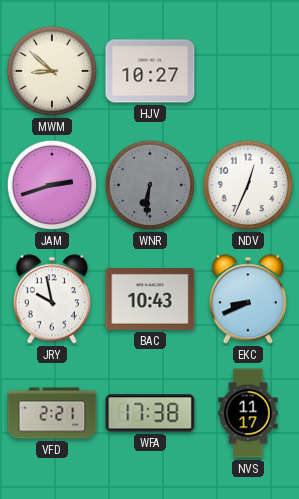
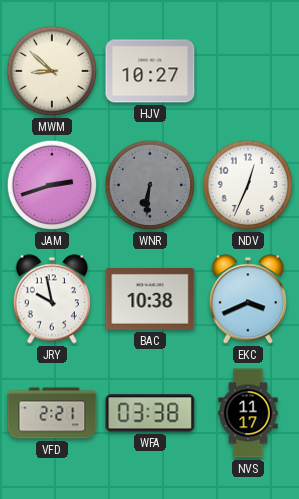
BAC: 10:43 -> 10:38 (150, 300)
EKC: 8:41 -> 3:41 (248, 299)
WFA: 17:38 -> 03:38 (150, 413)
